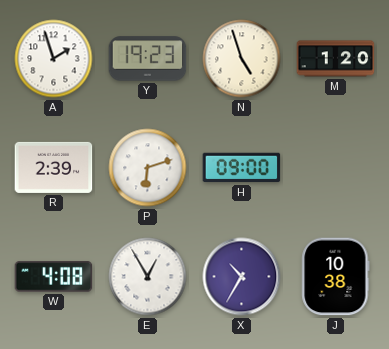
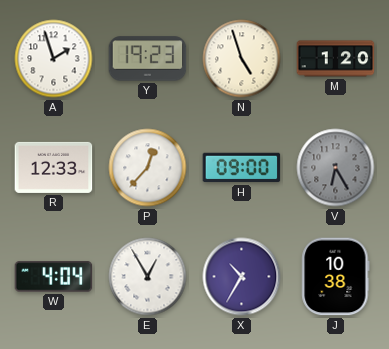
R: 2:39 -> 12:33 (54, 167)
P: 6:12 -> 12:37 (148, 168)
V: none -> 6:25 (336, 168)
W: 4:08 -> 4:04 (54, 277)
